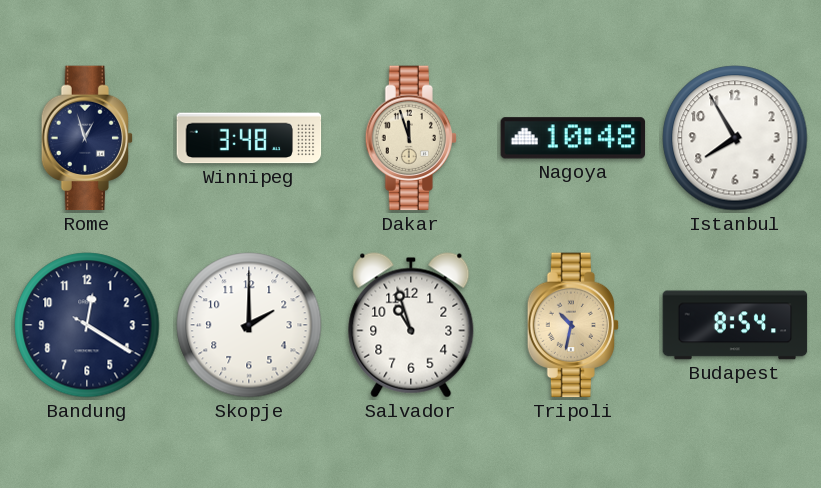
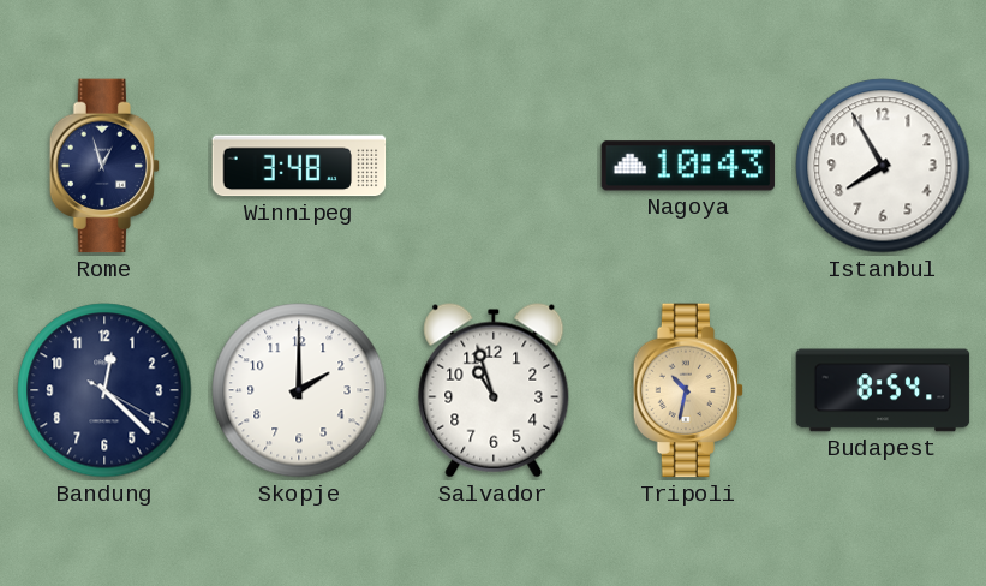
Dakar: 11:57 -> none (411, 138)
Nagoya: 10:48 -> 10:43 (688, 166)
Bandung: 12:20 -> 12:22 (104, 390)
